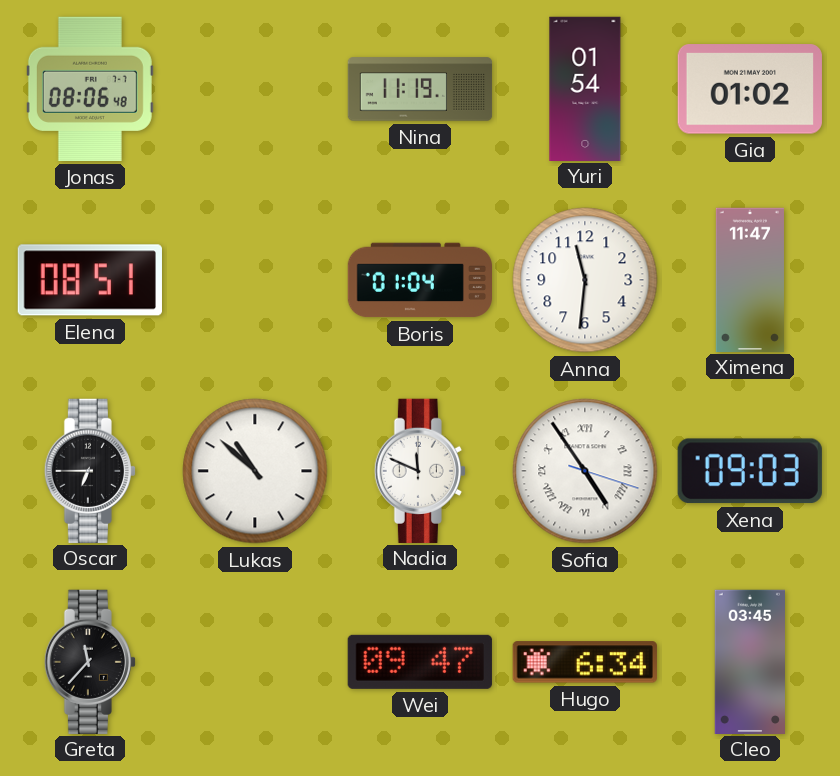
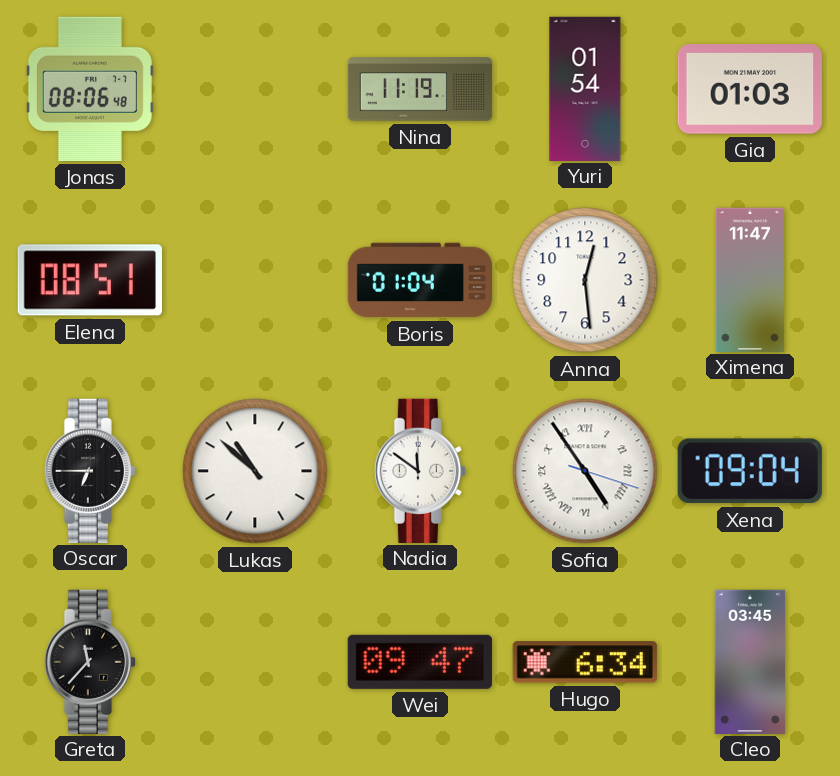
Gia: 01:02 -> 01:03 (750, 89)
Anna: 11:31 -> 12:29 (585, 280)
Nadia: 11:49 -> 11:51 (420, 470)
Xena: 09:03 -> 09:04 (750, 471)
